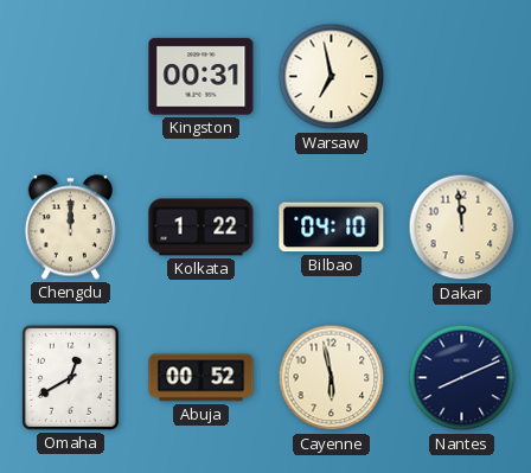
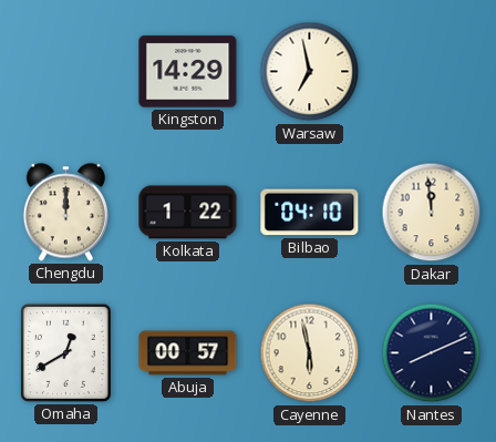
Kingston: 00:31 -> 14:29 (188, 72)
Abuja: 00:52 -> 00:57 (188, 353)
